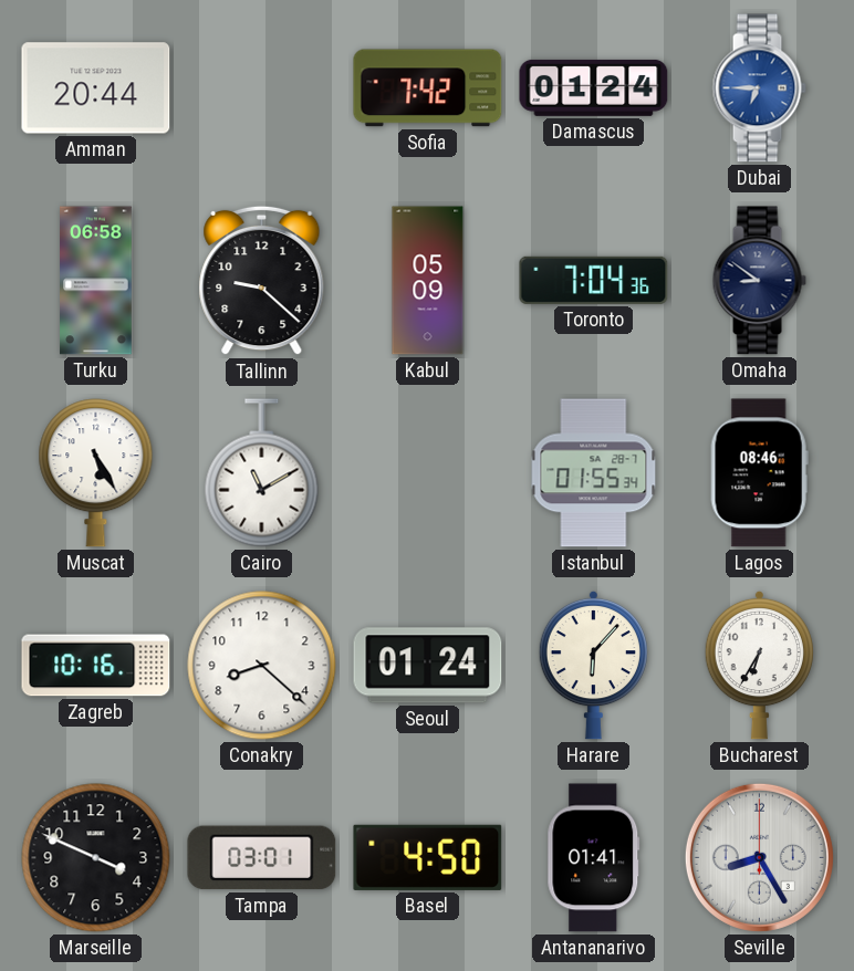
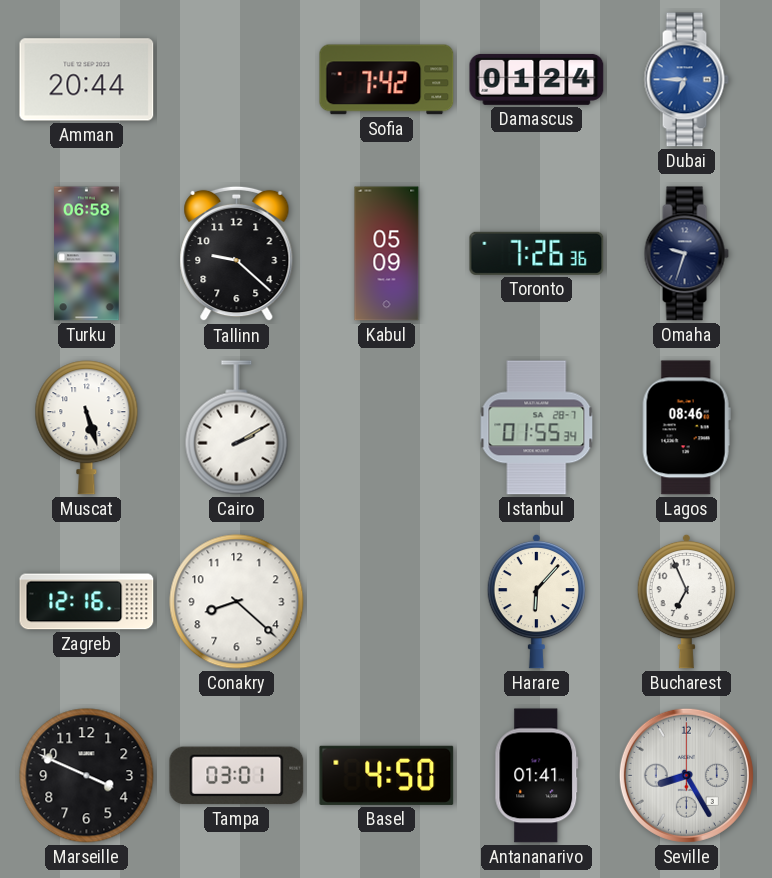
Toronto: 7:04 -> 7:26 (537, 253)
Omaha: 8:51 -> 9:33 (686, 254)
Muscat: 5:25 -> 5:27 (87, 428)
Cairo: 11:10 -> 2:10 (237, 428)
Zagreb: 10:16 -> 12:16 (87, 602)
Seoul: 01:24 -> none (428, 666)
Bucharest: 6:35 -> 6:56 (686, 601)
